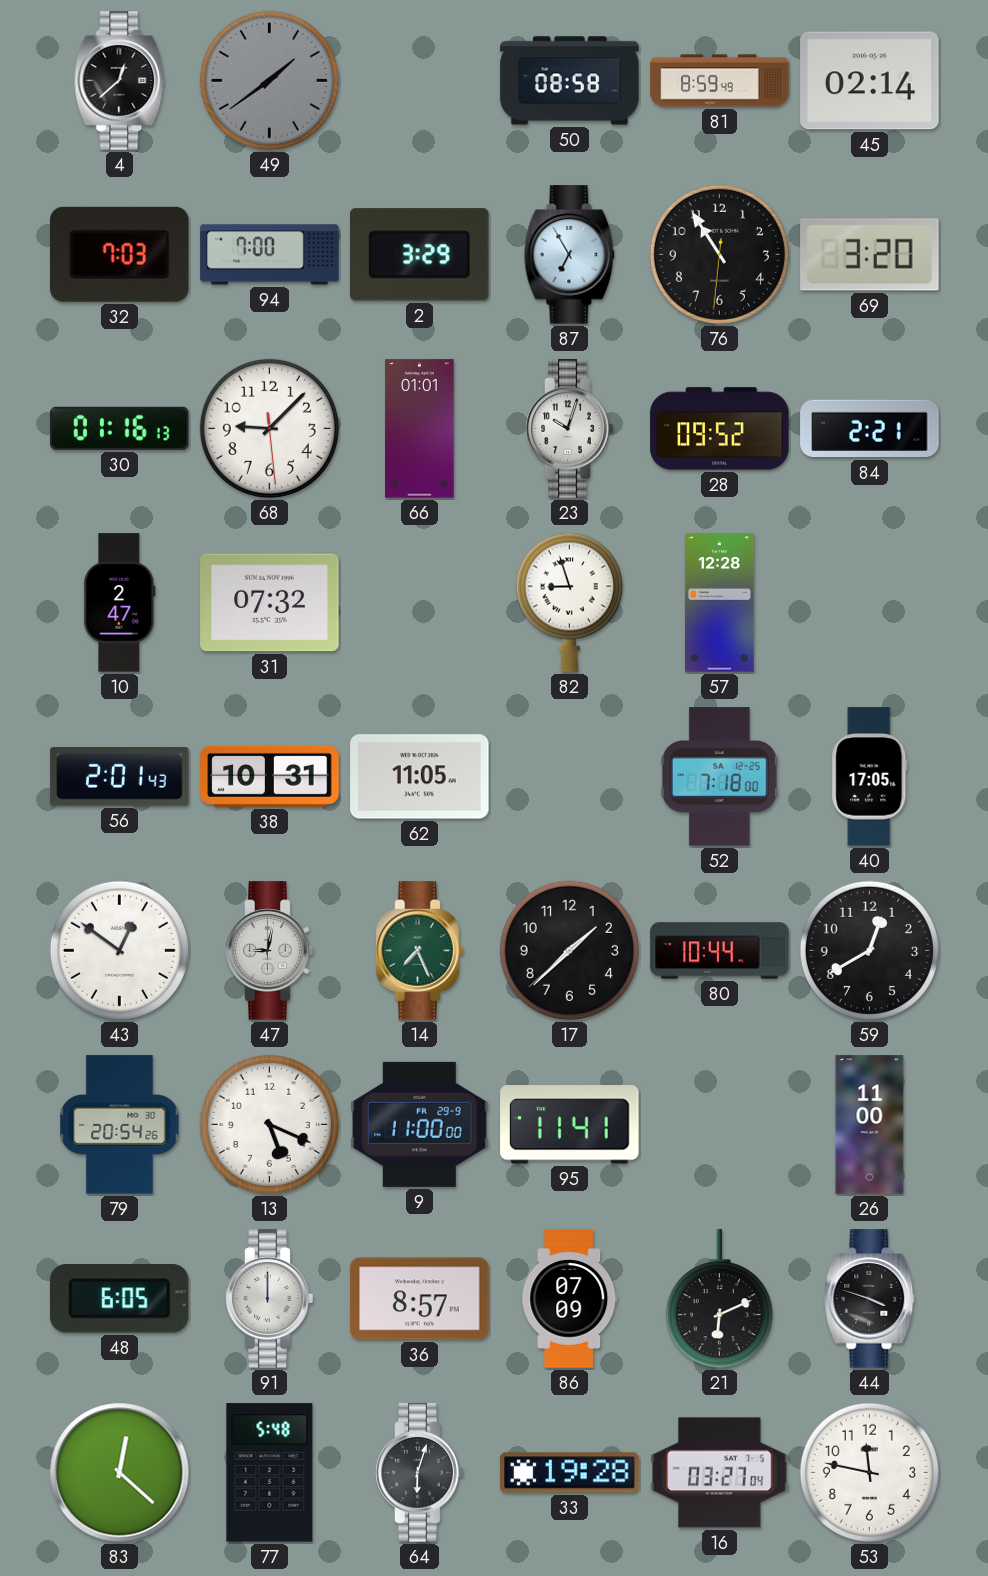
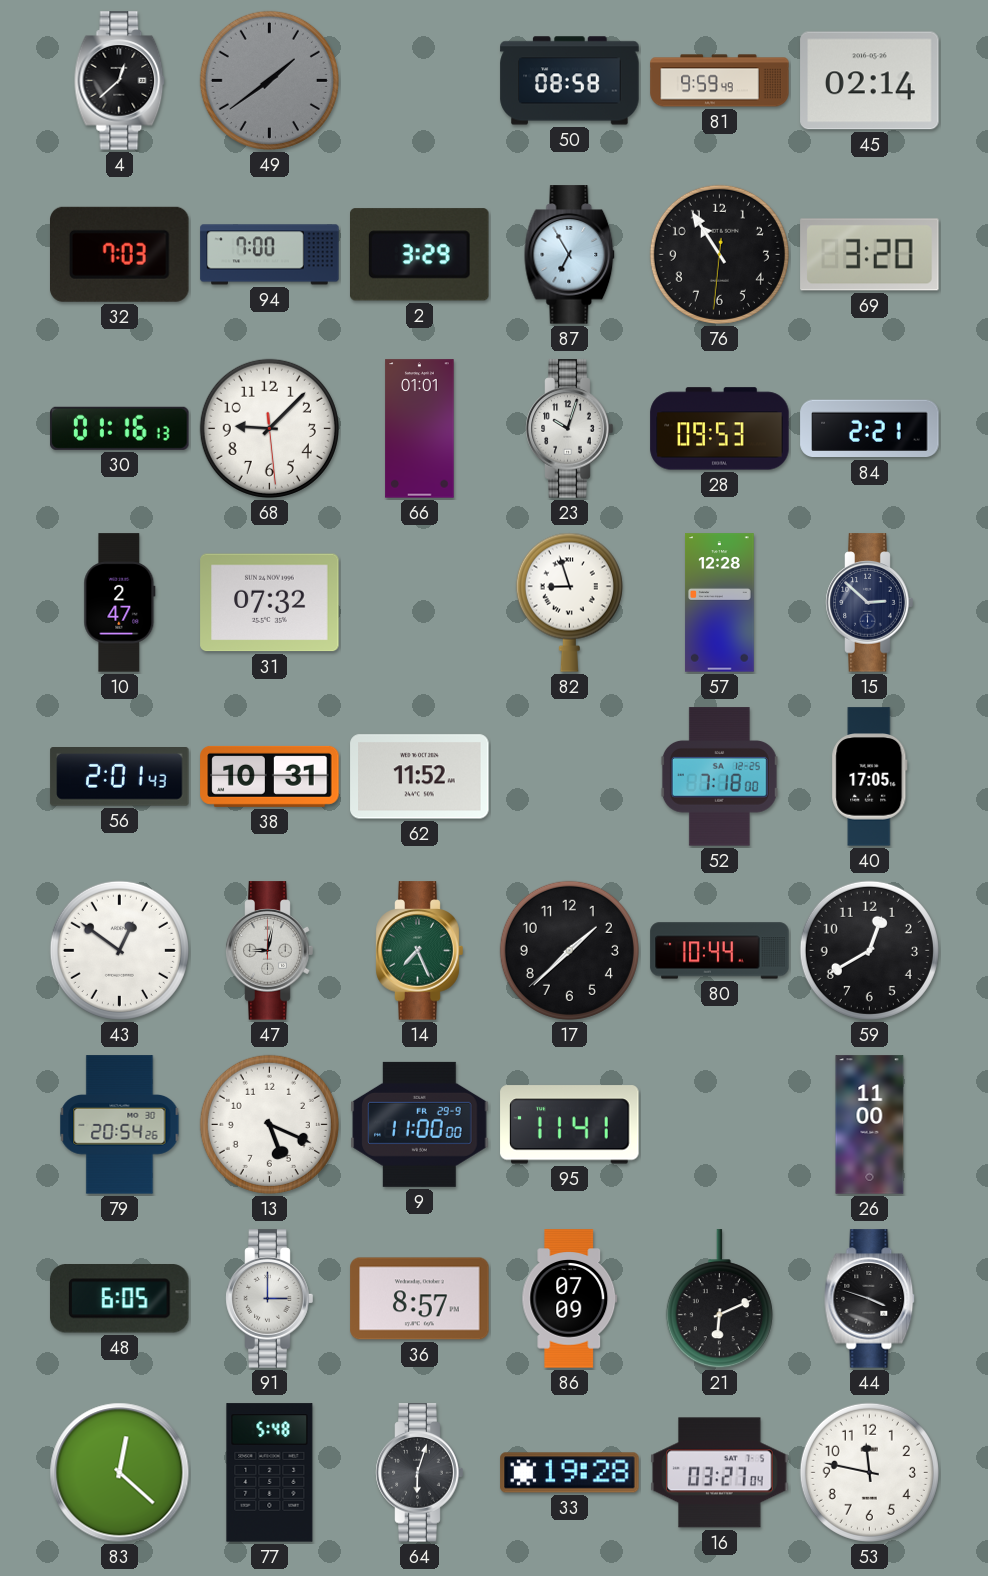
81: 8:59 -> 9:59 (720, 81)
28: 09:52 -> 09:53 (720, 429)
15: none -> 2:52 (870, 603)
62: 11:05 -> 11:52 (420, 777)
91: 12:00 -> 3:00 (270, 1299)
